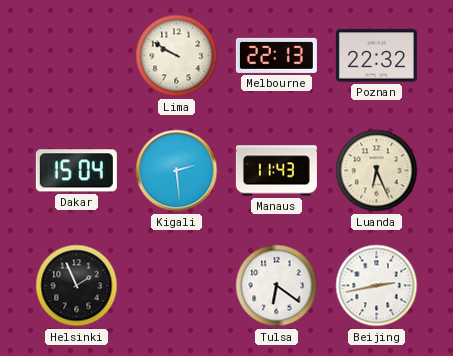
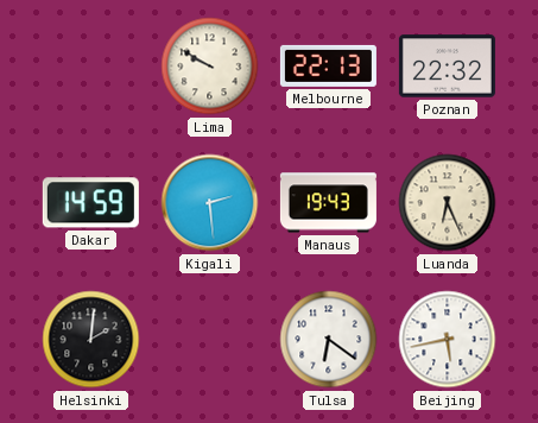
Dakar: 15:04 -> 14:59 (90, 203)
Manaus: 11:43 -> 19:43 (328, 203)
Helsinki: 1:56 -> 2:01 (91, 340)
Beijing: 2:43 -> 5:43 (448, 340)
